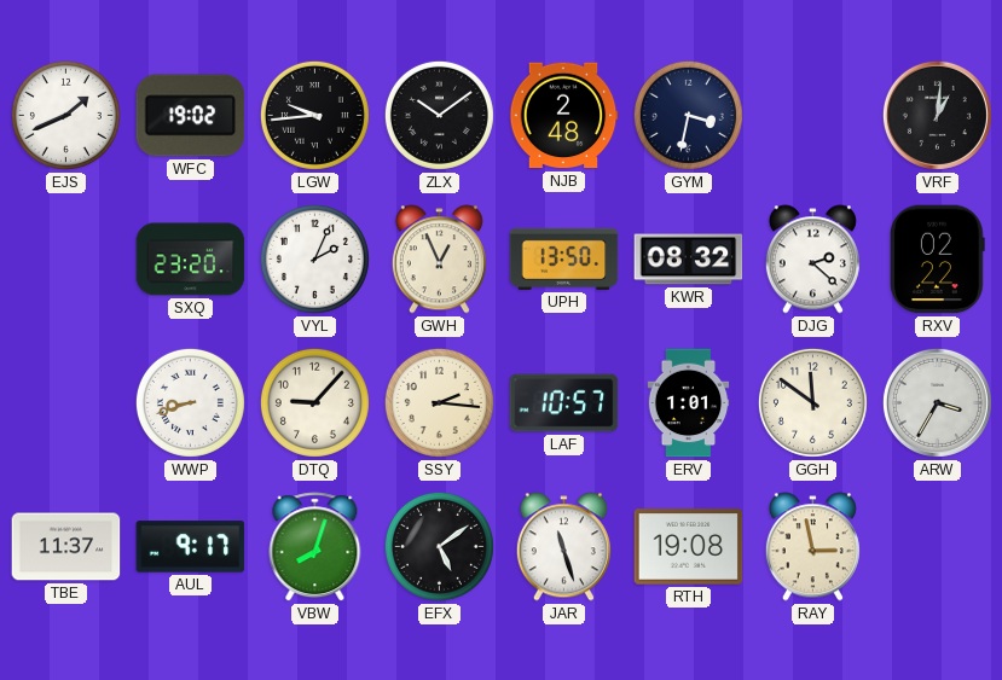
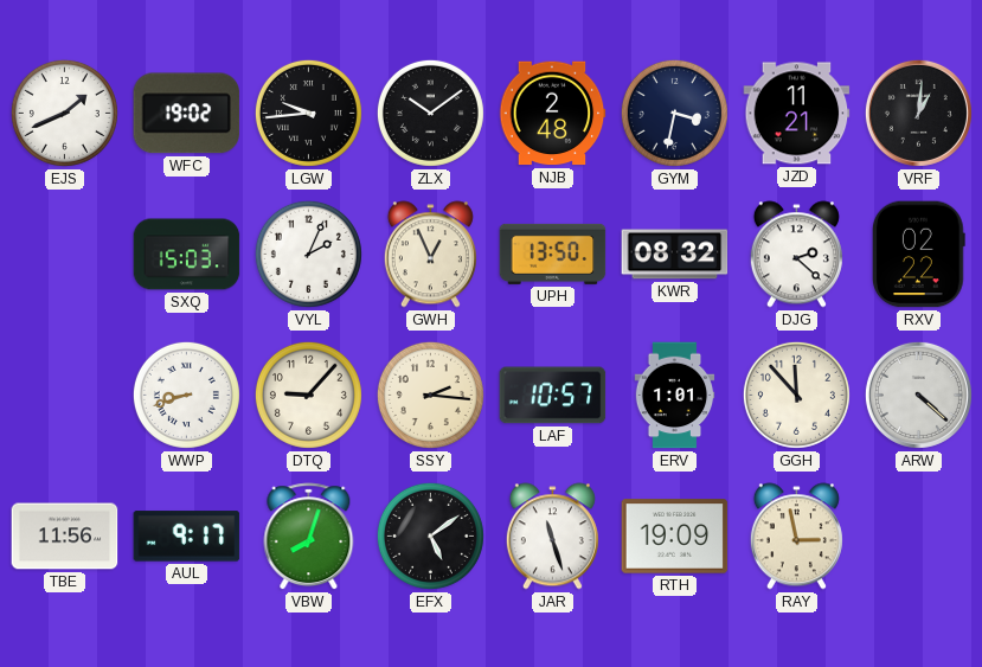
JZD: none -> 11:21 (797, 114)
SXQ: 23:20 -> 15:03 (187, 255)
GGH: 11:51 -> 11:53 (796, 395)
ARW: 3:35 -> 4:22 (918, 395)
TBE: 11:37 -> 11:56 (65, 537)
RTH: 19:08 -> 19:09 (675, 537)
